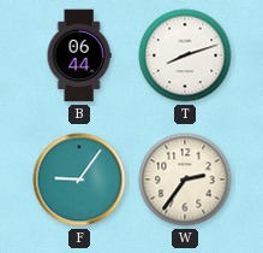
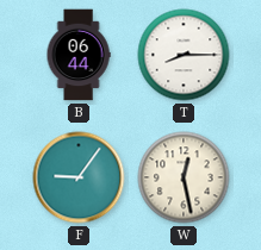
T: 8:12 -> 8:15 (184, 55)
W: 2:36 -> 12:28 (184, 177)
